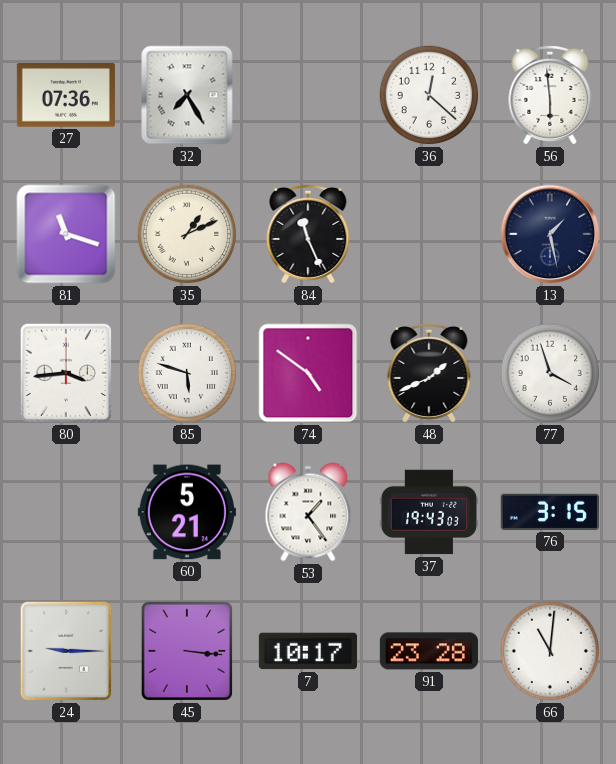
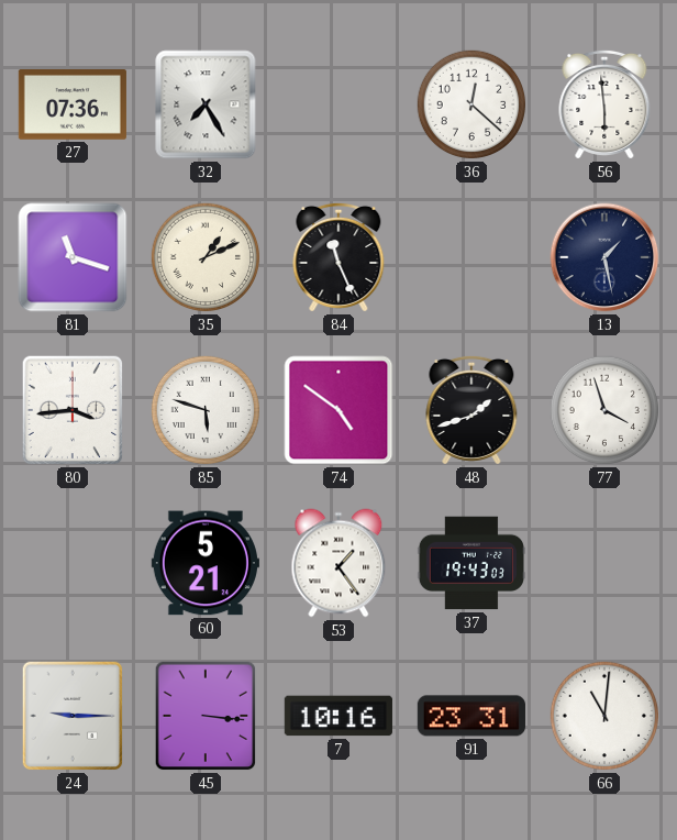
48: 1:41 -> 1:42 (471, 410)
76: 3:15 -> none (550, 512)
7: 10:17 -> 10:16 (338, 716)
91: 23:28 -> 23:31 (471, 716)
